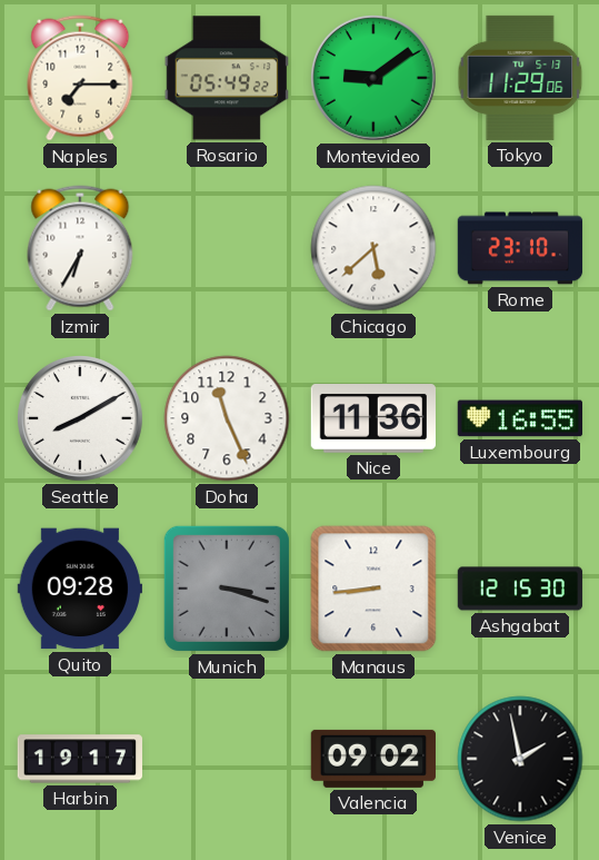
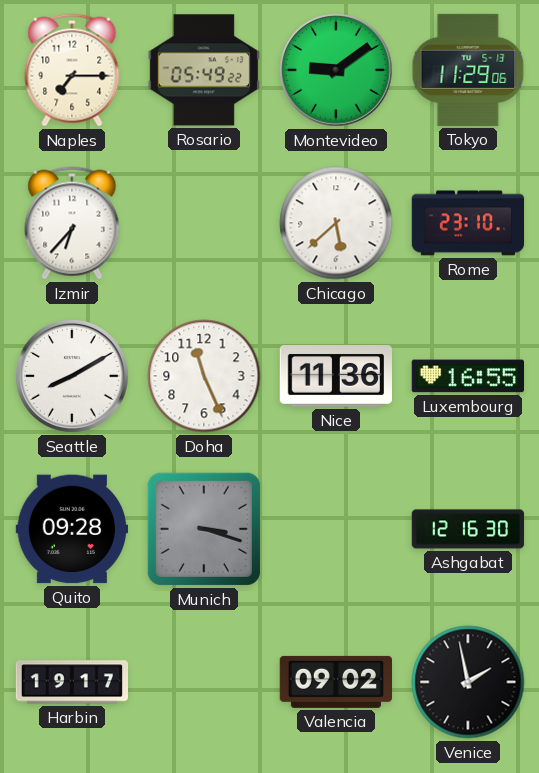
Izmir: 6:35 -> 6:37 (72, 223)
Manaus: 8:44 -> none (373, 589)
Ashgabat: 12:15 -> 12:16 (468, 529)
